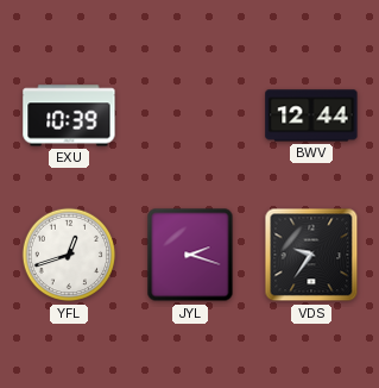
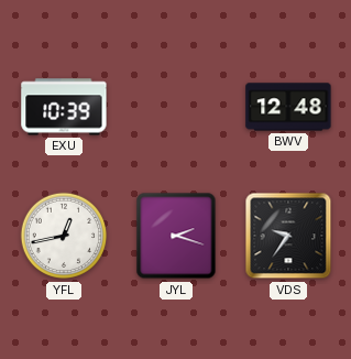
BWV: 12:44 -> 12:48 (288, 107)
YFL: 12:42 -> 12:43 (64, 236)
